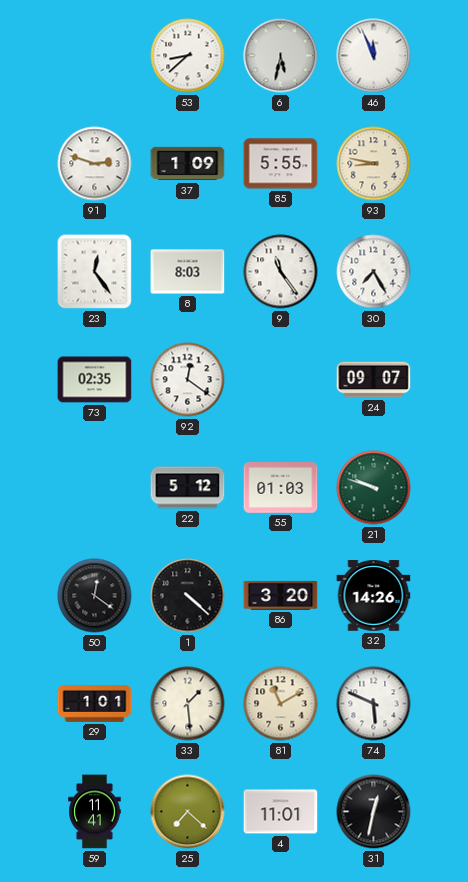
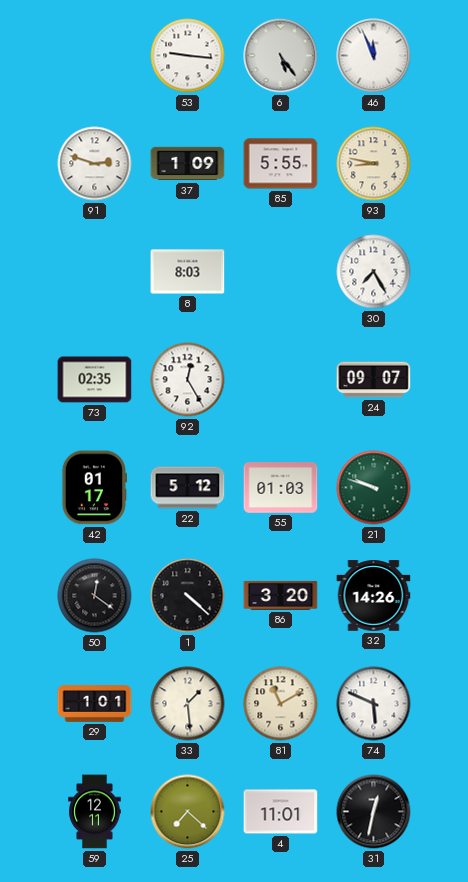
53: 8:38 -> 9:16 (188, 56)
6: 5:32 -> 5:24 (281, 56)
23: 12:24 -> none (95, 272)
9: 11:24 -> none (281, 272)
92: 12:21 -> 12:25 (188, 380)
42: none -> 01:17 (94, 488)
59: 11:41 -> 12:11 (95, 812)
